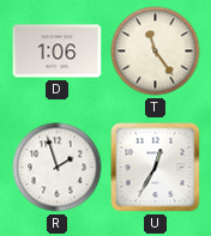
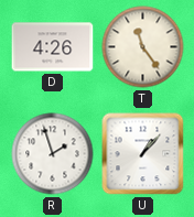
D: 1:06 -> 4:26 (53, 47)
U: 12:35 -> 1:07 (143, 154)
